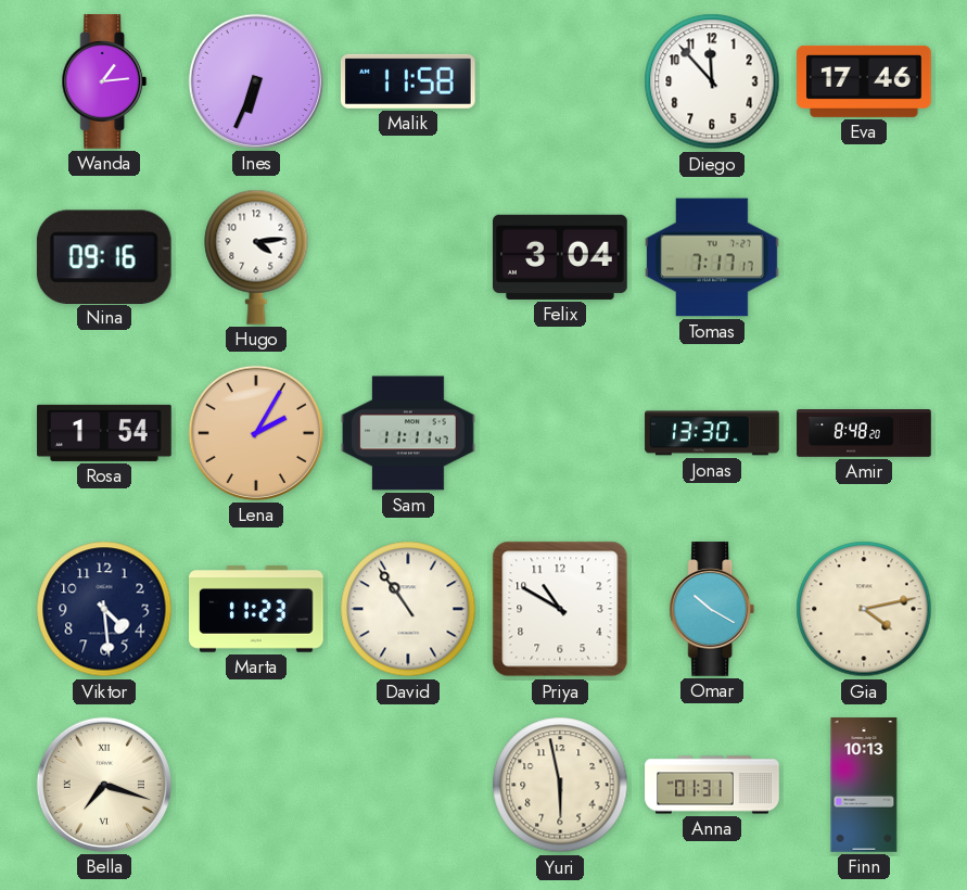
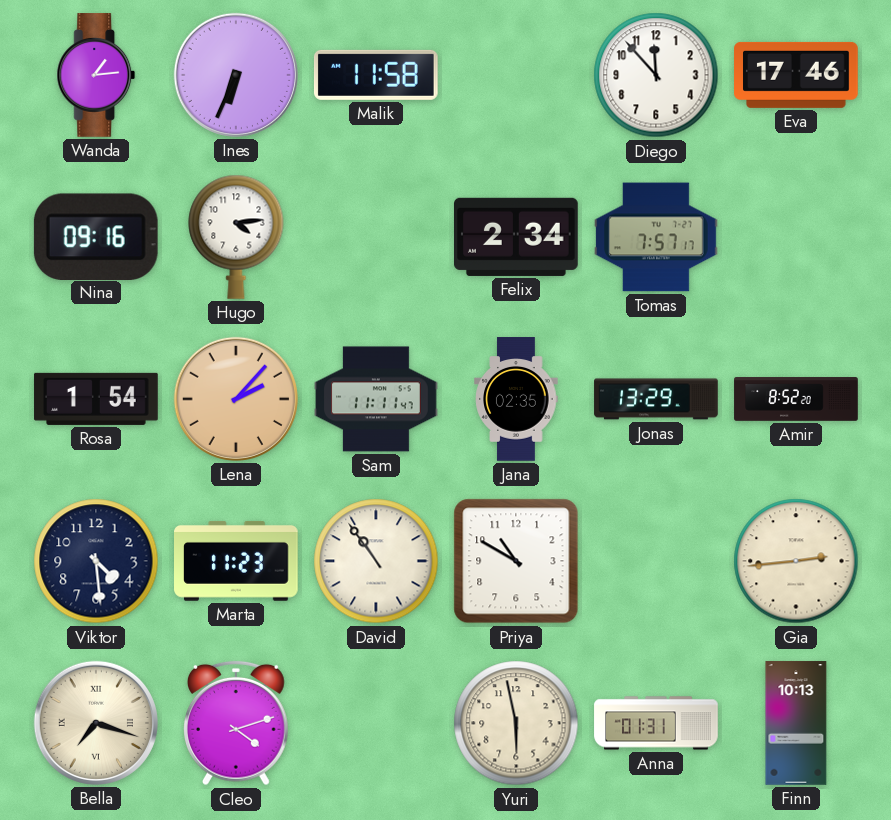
Felix: 3:04 -> 2:34 (517, 237)
Tomas: 7:17 -> 7:57 (656, 237)
Lena: 2:05 -> 2:07 (236, 399)
Jana: none -> 02:35 (516, 399)
Jonas: 13:30 -> 13:29 (656, 399)
Amir: 8:48 -> 8:52 (796, 399)
Omar: 10:20 -> none (712, 609)
Gia: 4:13 -> 2:44 (796, 561)
Cleo: none -> 4:12 (237, 723)
